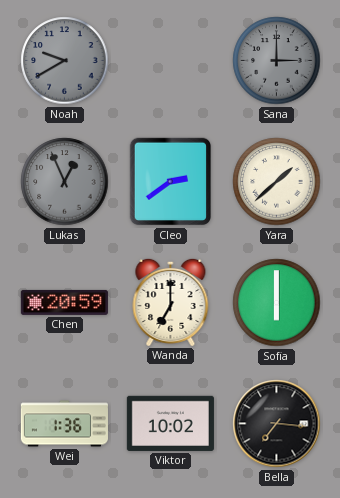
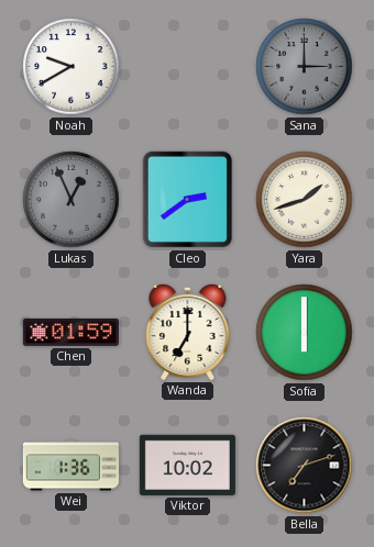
Noah dial: grey -> white (71, 67)
Yara: 1:38 -> 1:42 (305, 200)
Chen: 20:59 -> 01:59 (70, 332)
Bella: 7:16 -> 7:12 (305, 466)
